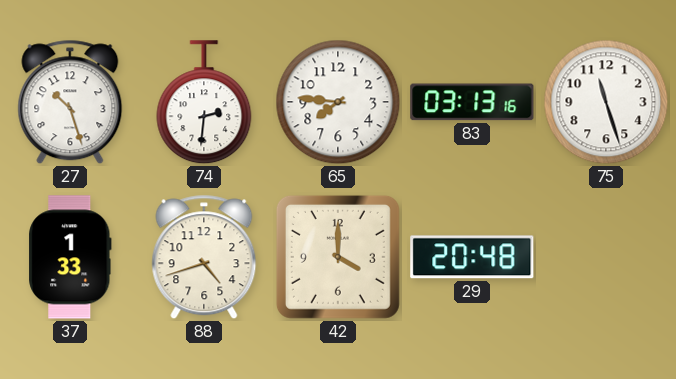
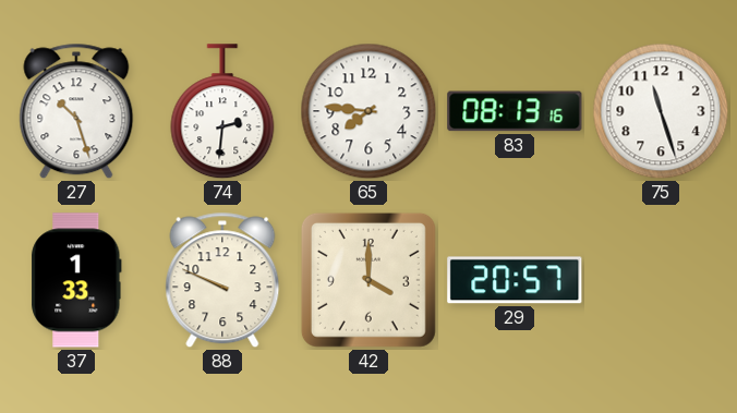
83: 03:13 -> 08:13 (515, 111)
88: 4:42 -> 9:49 (222, 280)
29: 20:48 -> 20:57 (515, 280)
